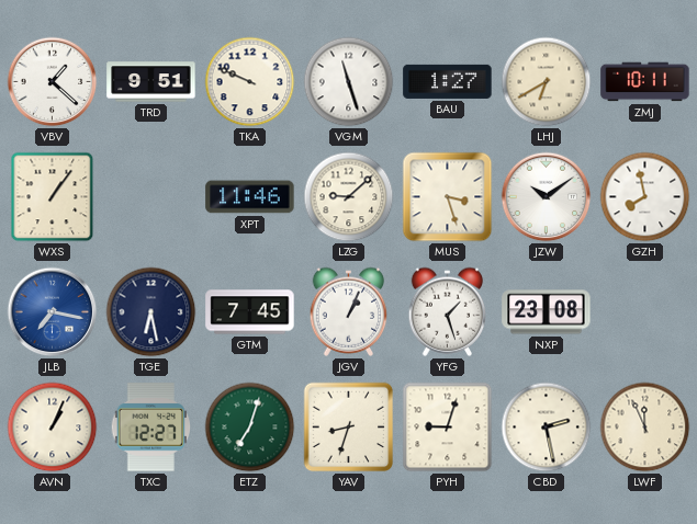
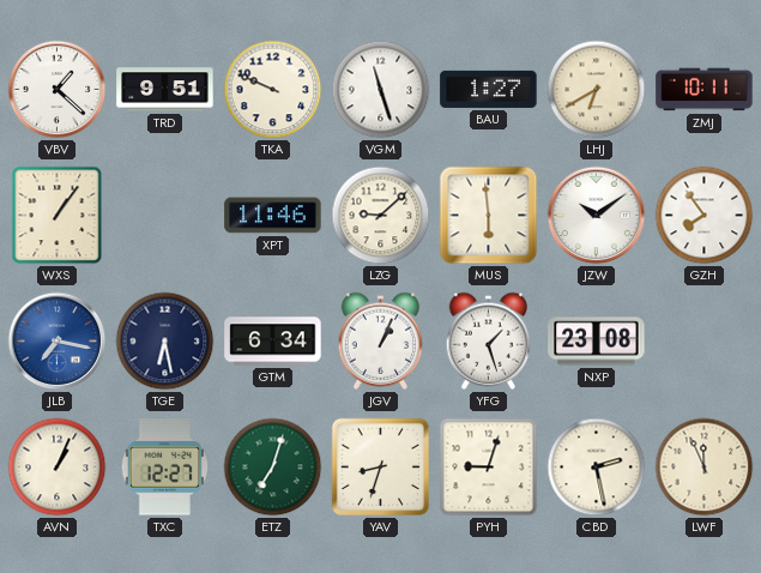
MUS: 3:27 -> 5:59 (489, 216)
GZH: 7:58 -> 7:54 (705, 216)
GTM: 7:45 -> 6:34 (273, 342)
